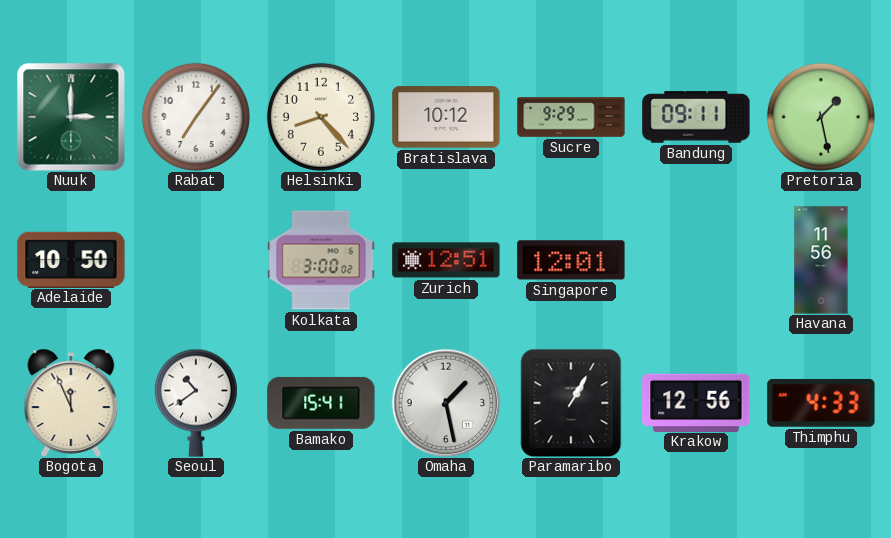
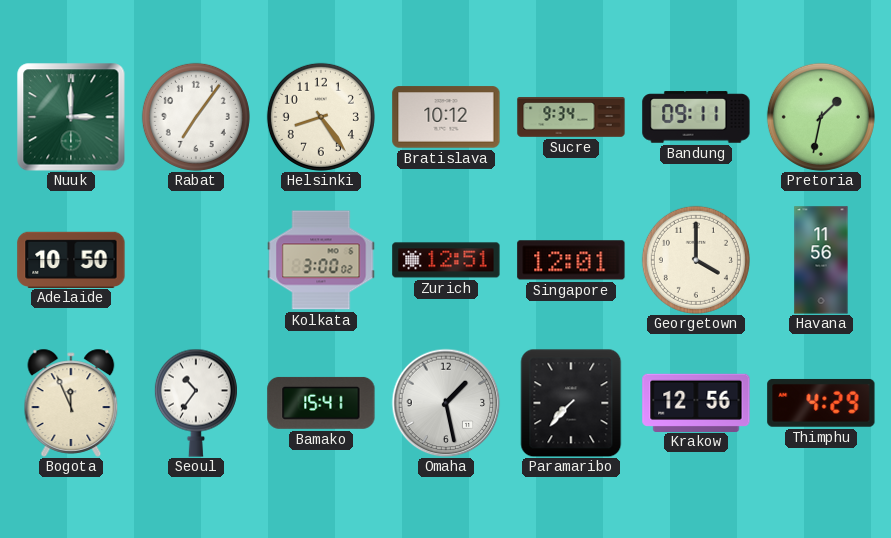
Helsinki: 8:23 -> 8:24 (321, 117)
Sucre: 9:29 -> 9:34 (571, 117)
Pretoria: 1:28 -> 1:32 (821, 117)
Georgetown: none -> 4:00 (696, 260)
Seoul: 10:39 -> 10:36 (196, 403)
Paramaribo: 1:05 -> 7:37 (571, 403)
Thimphu: 4:33 -> 4:29 (821, 403)
